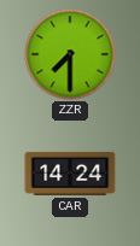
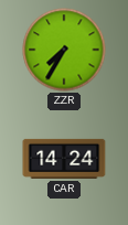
ZZR: 7:30 -> 7:35 (64, 50)
